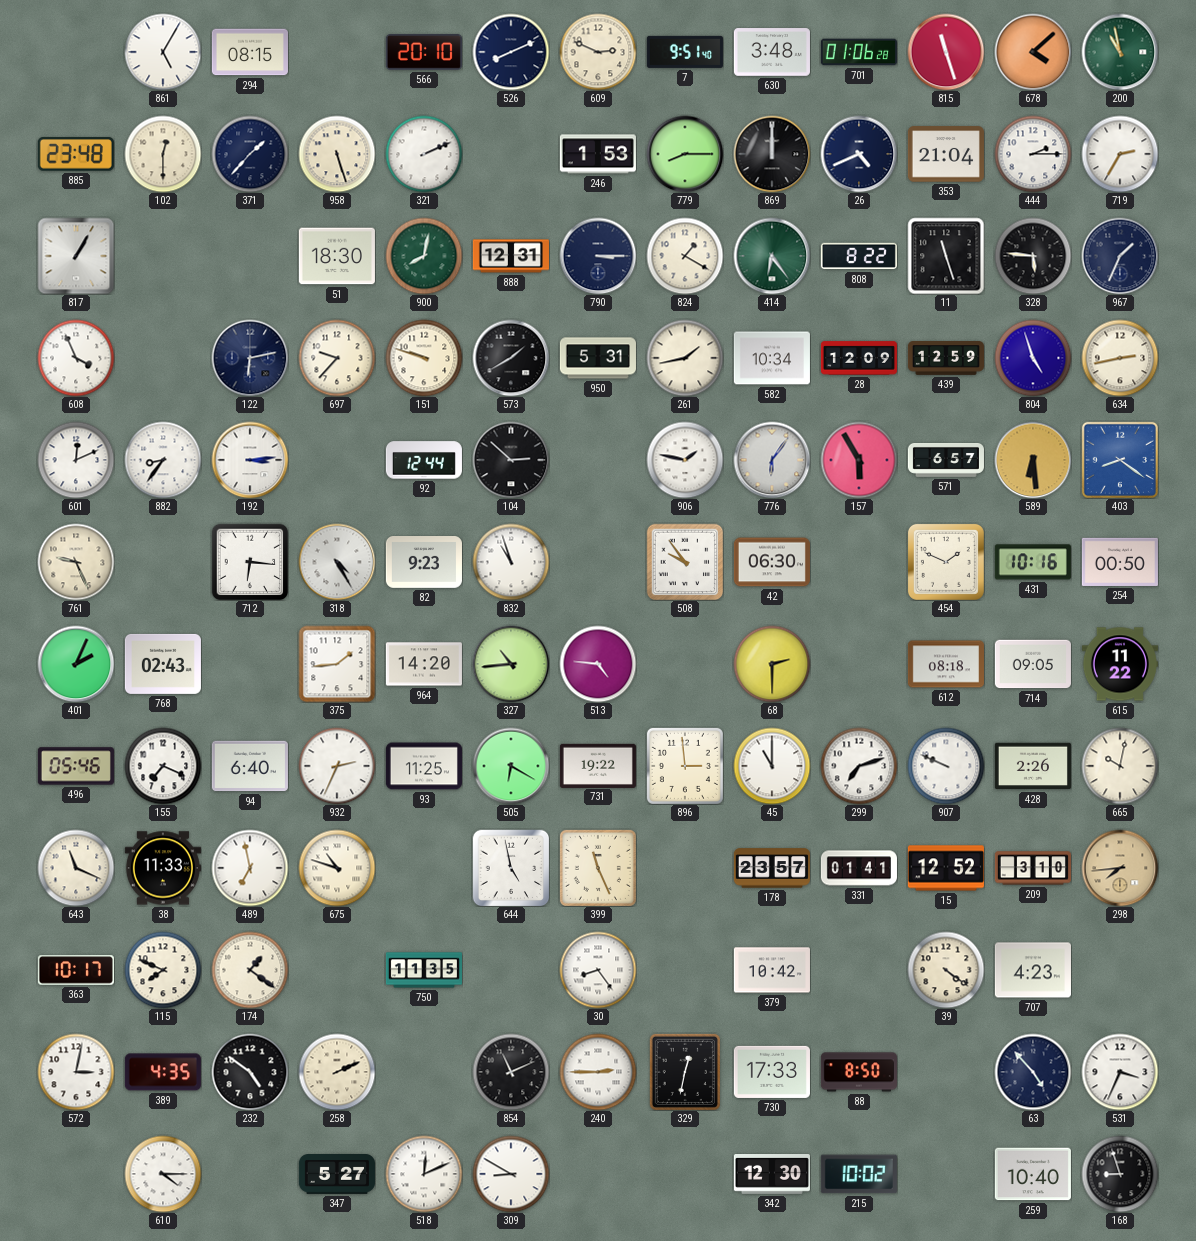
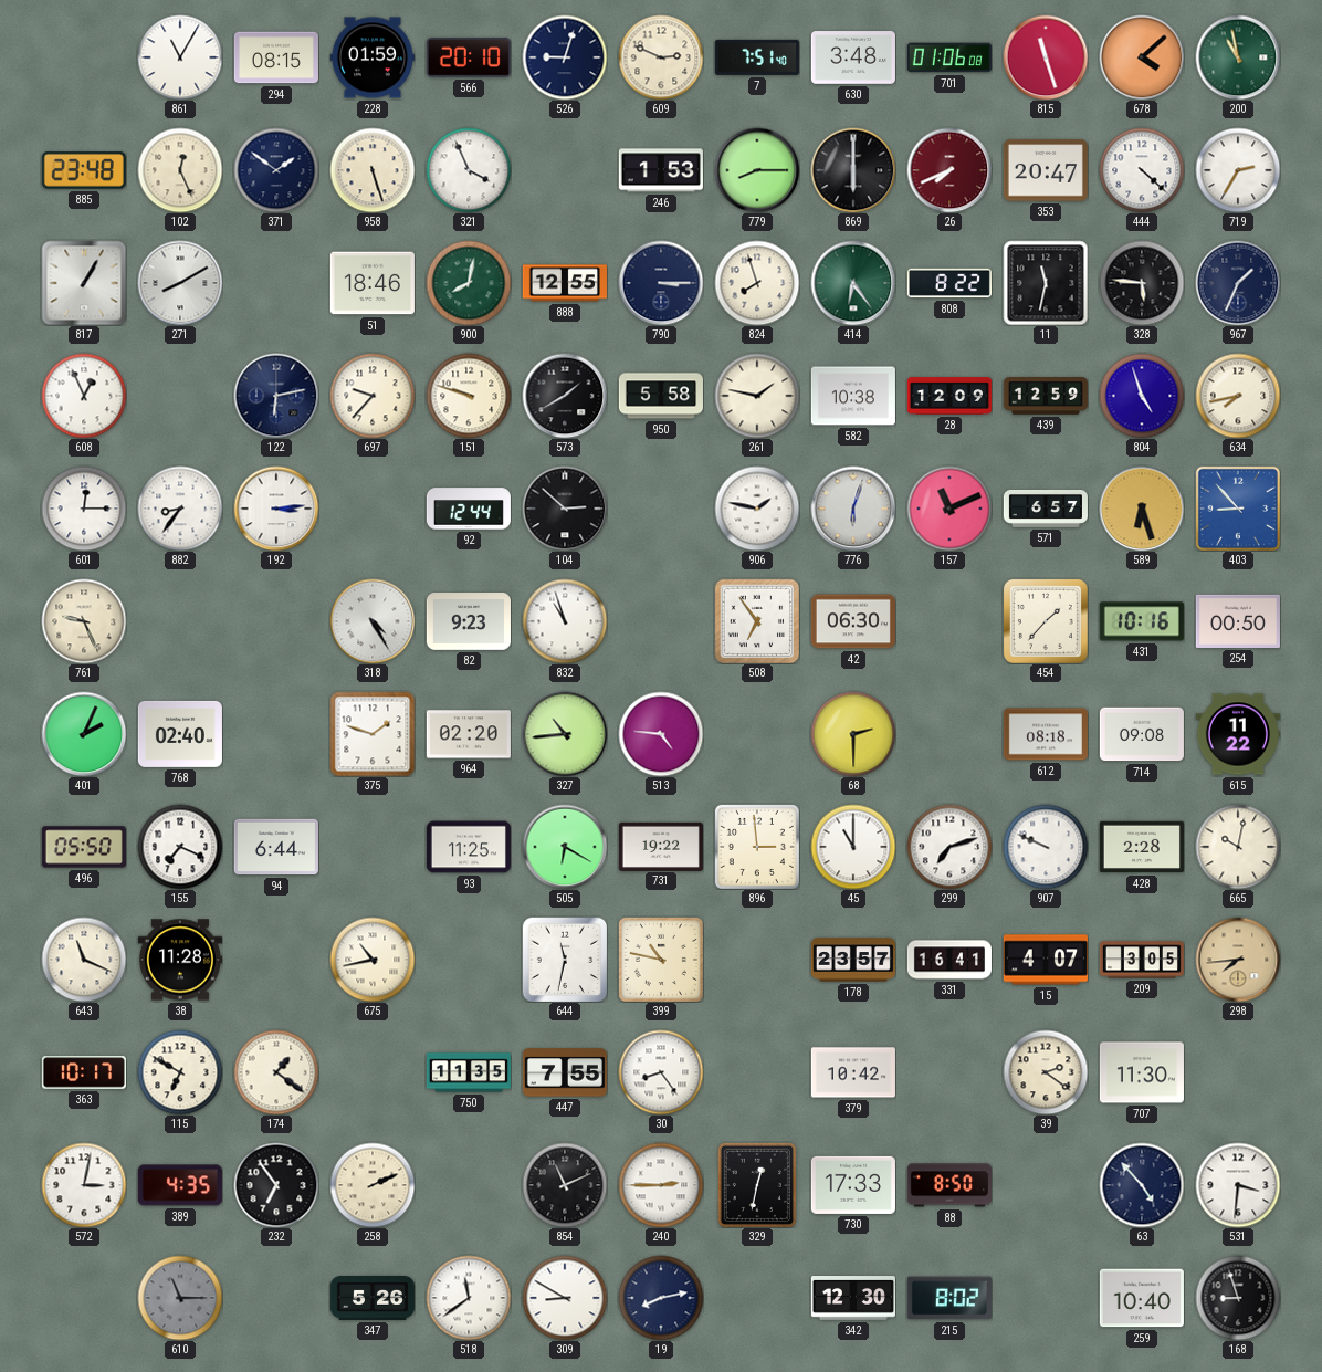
861: 5:05 -> 11:05 (180, 57)
228: none -> 01:59 (373, 57)
526: 8:11 -> 9:03 (565, 57)
7: 9:51 -> 7:51 (757, 57)
701: 01:06:28 -> 01:06:08 (949, 57)
102: 12:30 -> 12:26 (180, 170)
371: 1:37 -> 1:51 (276, 170)
321: 2:11 -> 3:56 (469, 170)
869: 12:00 -> 6:00 (853, 170)
26: 4:41 -> 7:41 (949, 170)
26 dial: navy -> burgundy (949, 170)
353: 21:04 -> 20:47 (1046, 170)
444: 2:15 -> 4:22 (1142, 170)
271: none -> 8:10 (180, 283)
51: 18:30 -> 18:46 (373, 283)
888: 12:31 -> 12:55 (565, 283)
824: 1:20 -> 7:57 (757, 283)
11: 11:27 -> 11:32 (1046, 283)
608: 3:56 -> 12:56 (84, 396)
950: 5:31 -> 5:58 (661, 396)
261: 1:43 -> 1:47 (757, 396)
582: 10:34 -> 10:38 (853, 396)
634: 2:43 -> 7:43 (1238, 396)
601: 12:11 -> 12:15 (84, 509)
776: 6:06 -> 6:03 (853, 509)
157: 5:55 -> 11:11 (949, 509)
589: 6:29 -> 6:27 (1142, 509)
403: 8:21 -> 8:53 (1238, 509)
712: 6:16 -> none (250, 562)
508: 9:54 -> 6:54 (757, 621)
454: 1:49 -> 1:37 (1046, 621)
768: 02:43 -> 02:40 (180, 734)
375: 1:44 -> 1:48 (373, 734)
964: 14:20 -> 02:20 (469, 734)
714: 09:05 -> 09:08 (1142, 734)
496: 05:46 -> 05:50 (84, 847)
94: 6:40 -> 6:44 (276, 847)
932: 2:34 -> none (337, 766)
428: 2:26 -> 2:28 (1142, 847)
38: 11:33 -> 11:28 (180, 960)
489: 6:58 -> none (250, 868)
675: 10:48 -> 10:43 (373, 960)
644: 4:58 -> 11:32 (565, 960)
399: 11:26 -> 10:47 (661, 960)
331: 01:41 -> 16:41 (949, 960)
15: 12:52 -> 4:07 (1046, 960)
209: 3:10 -> 3:05 (1142, 960)
115: 7:49 -> 6:50 (180, 1072)
447: none -> 7:55 (565, 1072)
39: 4:21 -> 2:21 (1046, 1072)
707: 4:23 -> 11:30 (1142, 1072)
232: 4:51 -> 6:54 (276, 1185)
531: 3:34 -> 3:31 (1238, 1185)
610: 4:15 -> 11:15 (180, 1298)
610 dial: white -> grey (180, 1298)
347: 5:27 -> 5:26 (373, 1299)
518: 12:11 -> 11:39 (469, 1298)
19: none -> 8:13 (661, 1298)
215: 10:02 -> 8:02 (949, 1298)
